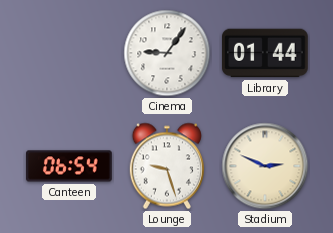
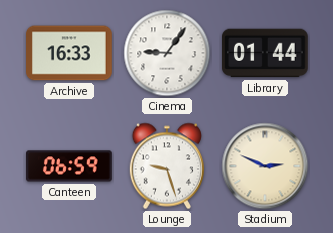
Archive: none -> 16:33 (69, 53)
Canteen: 06:54 -> 06:59 (69, 166)
